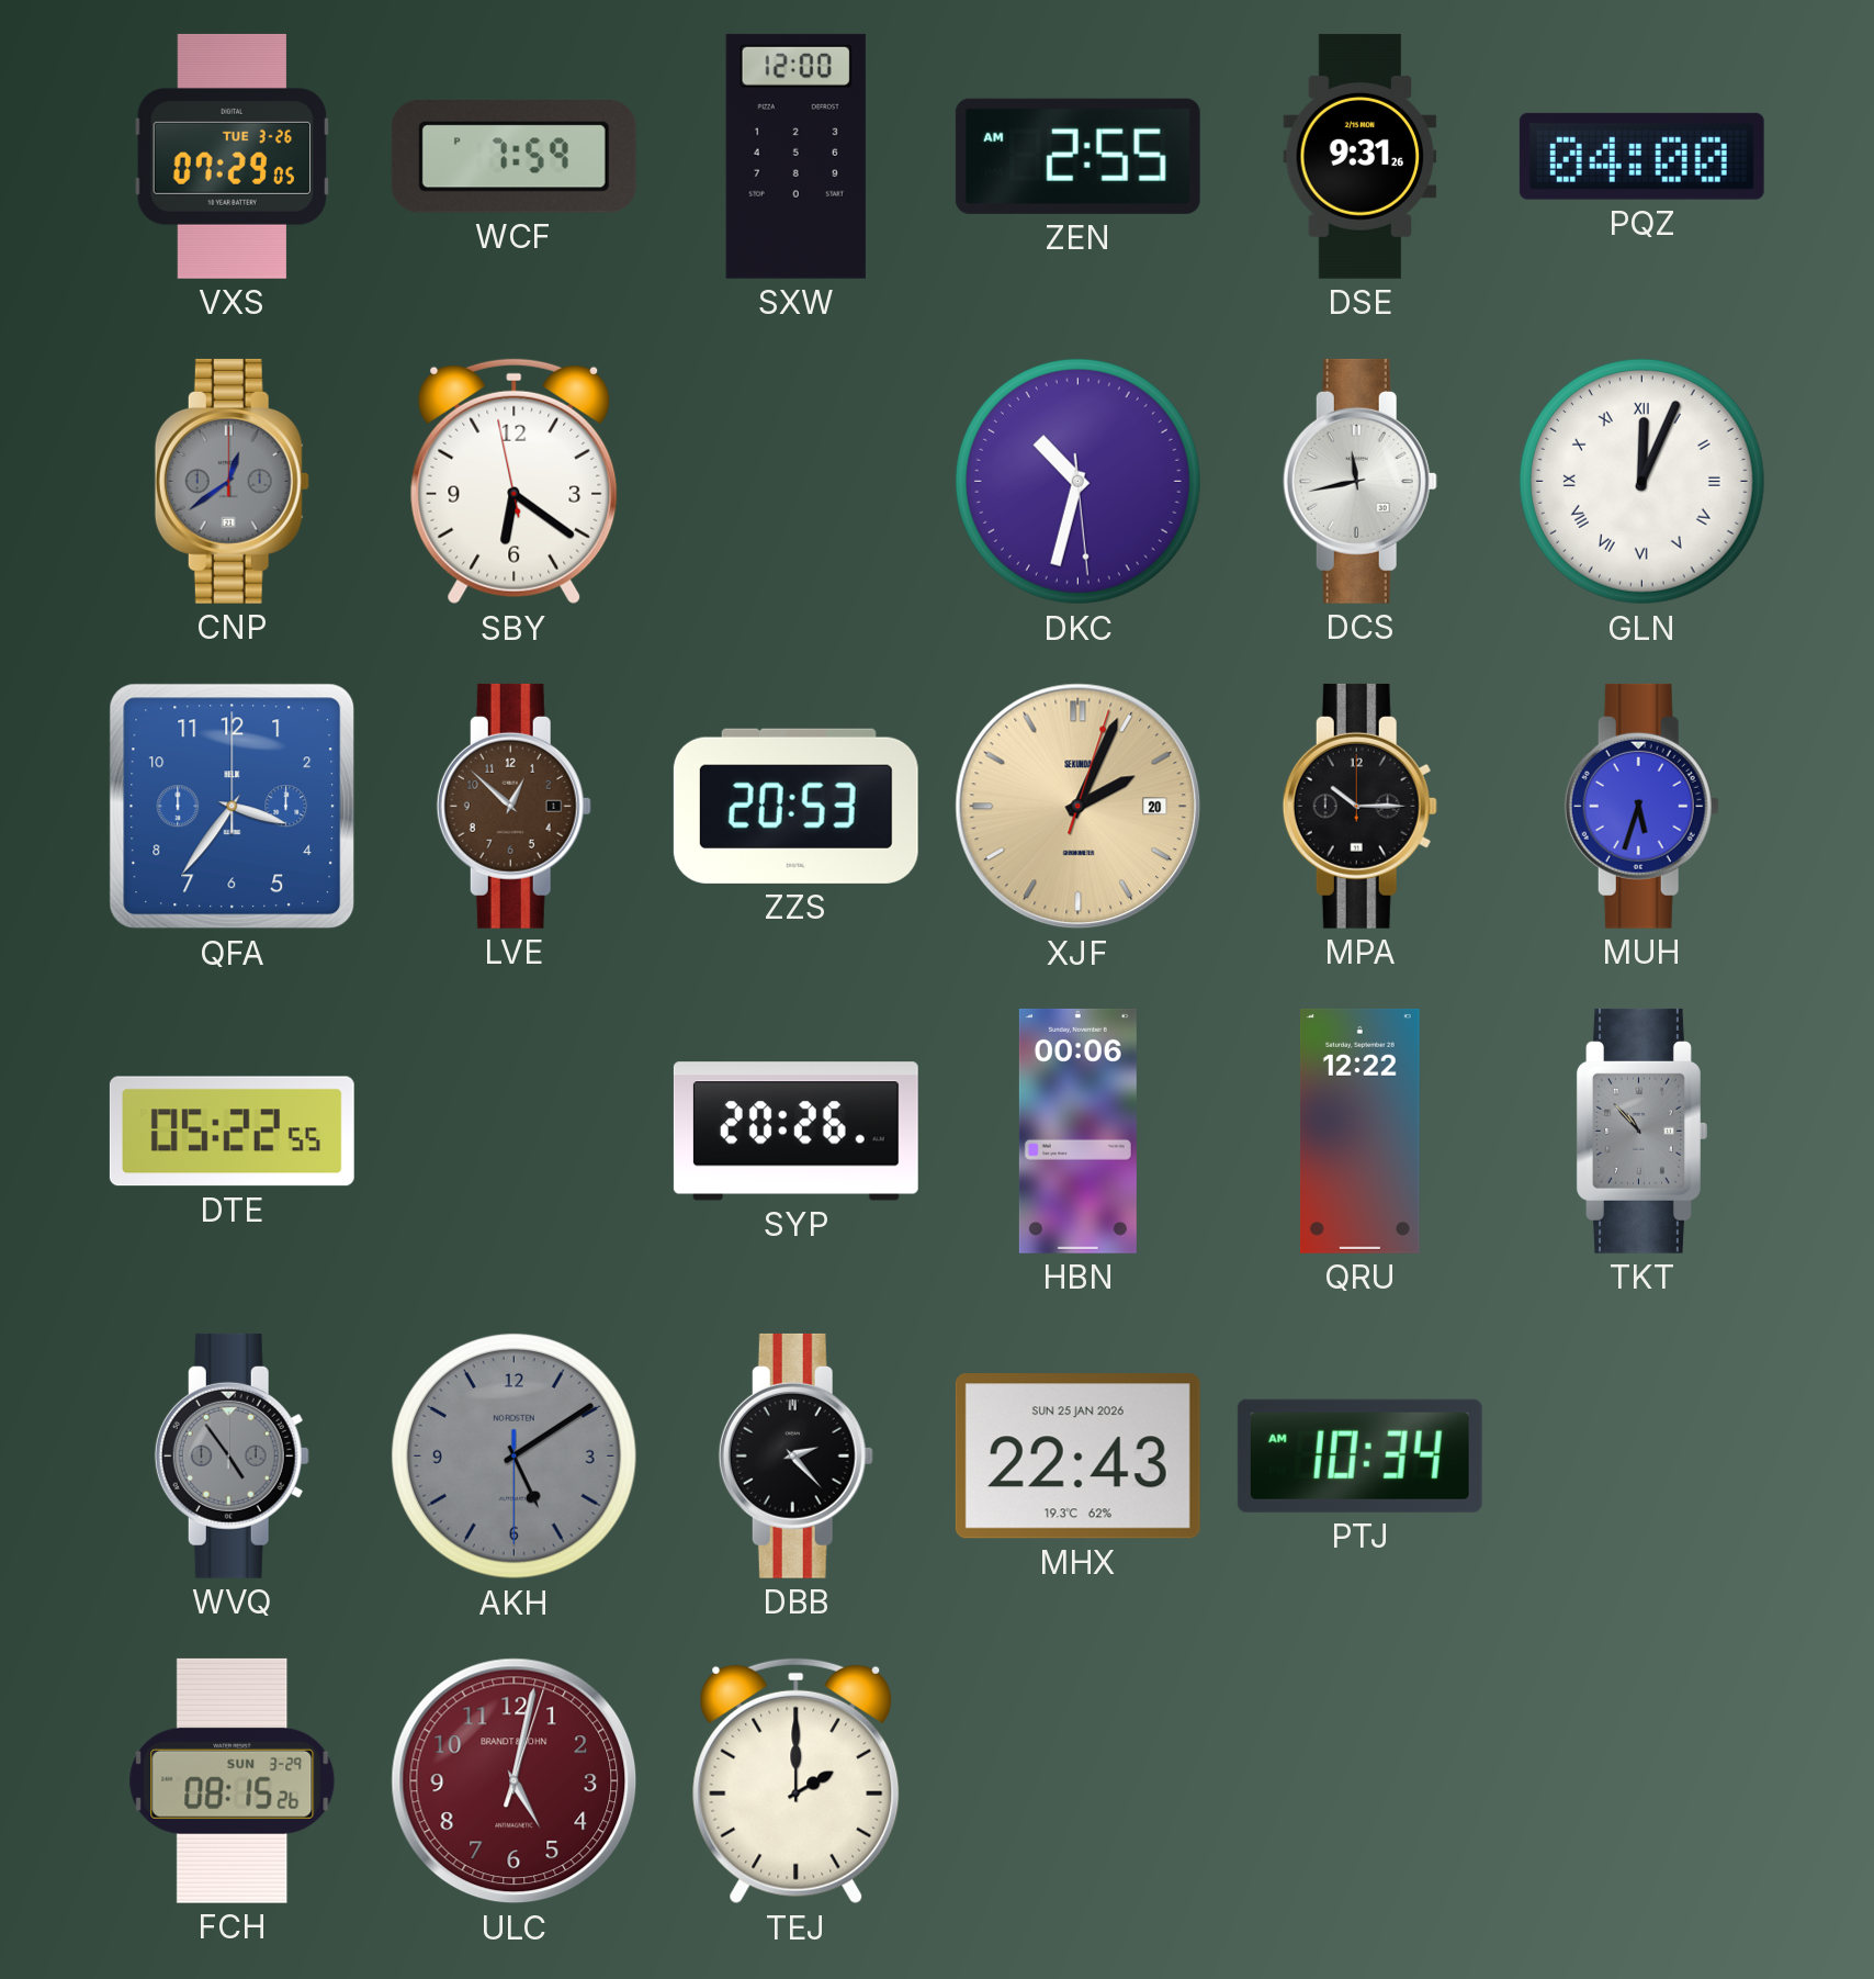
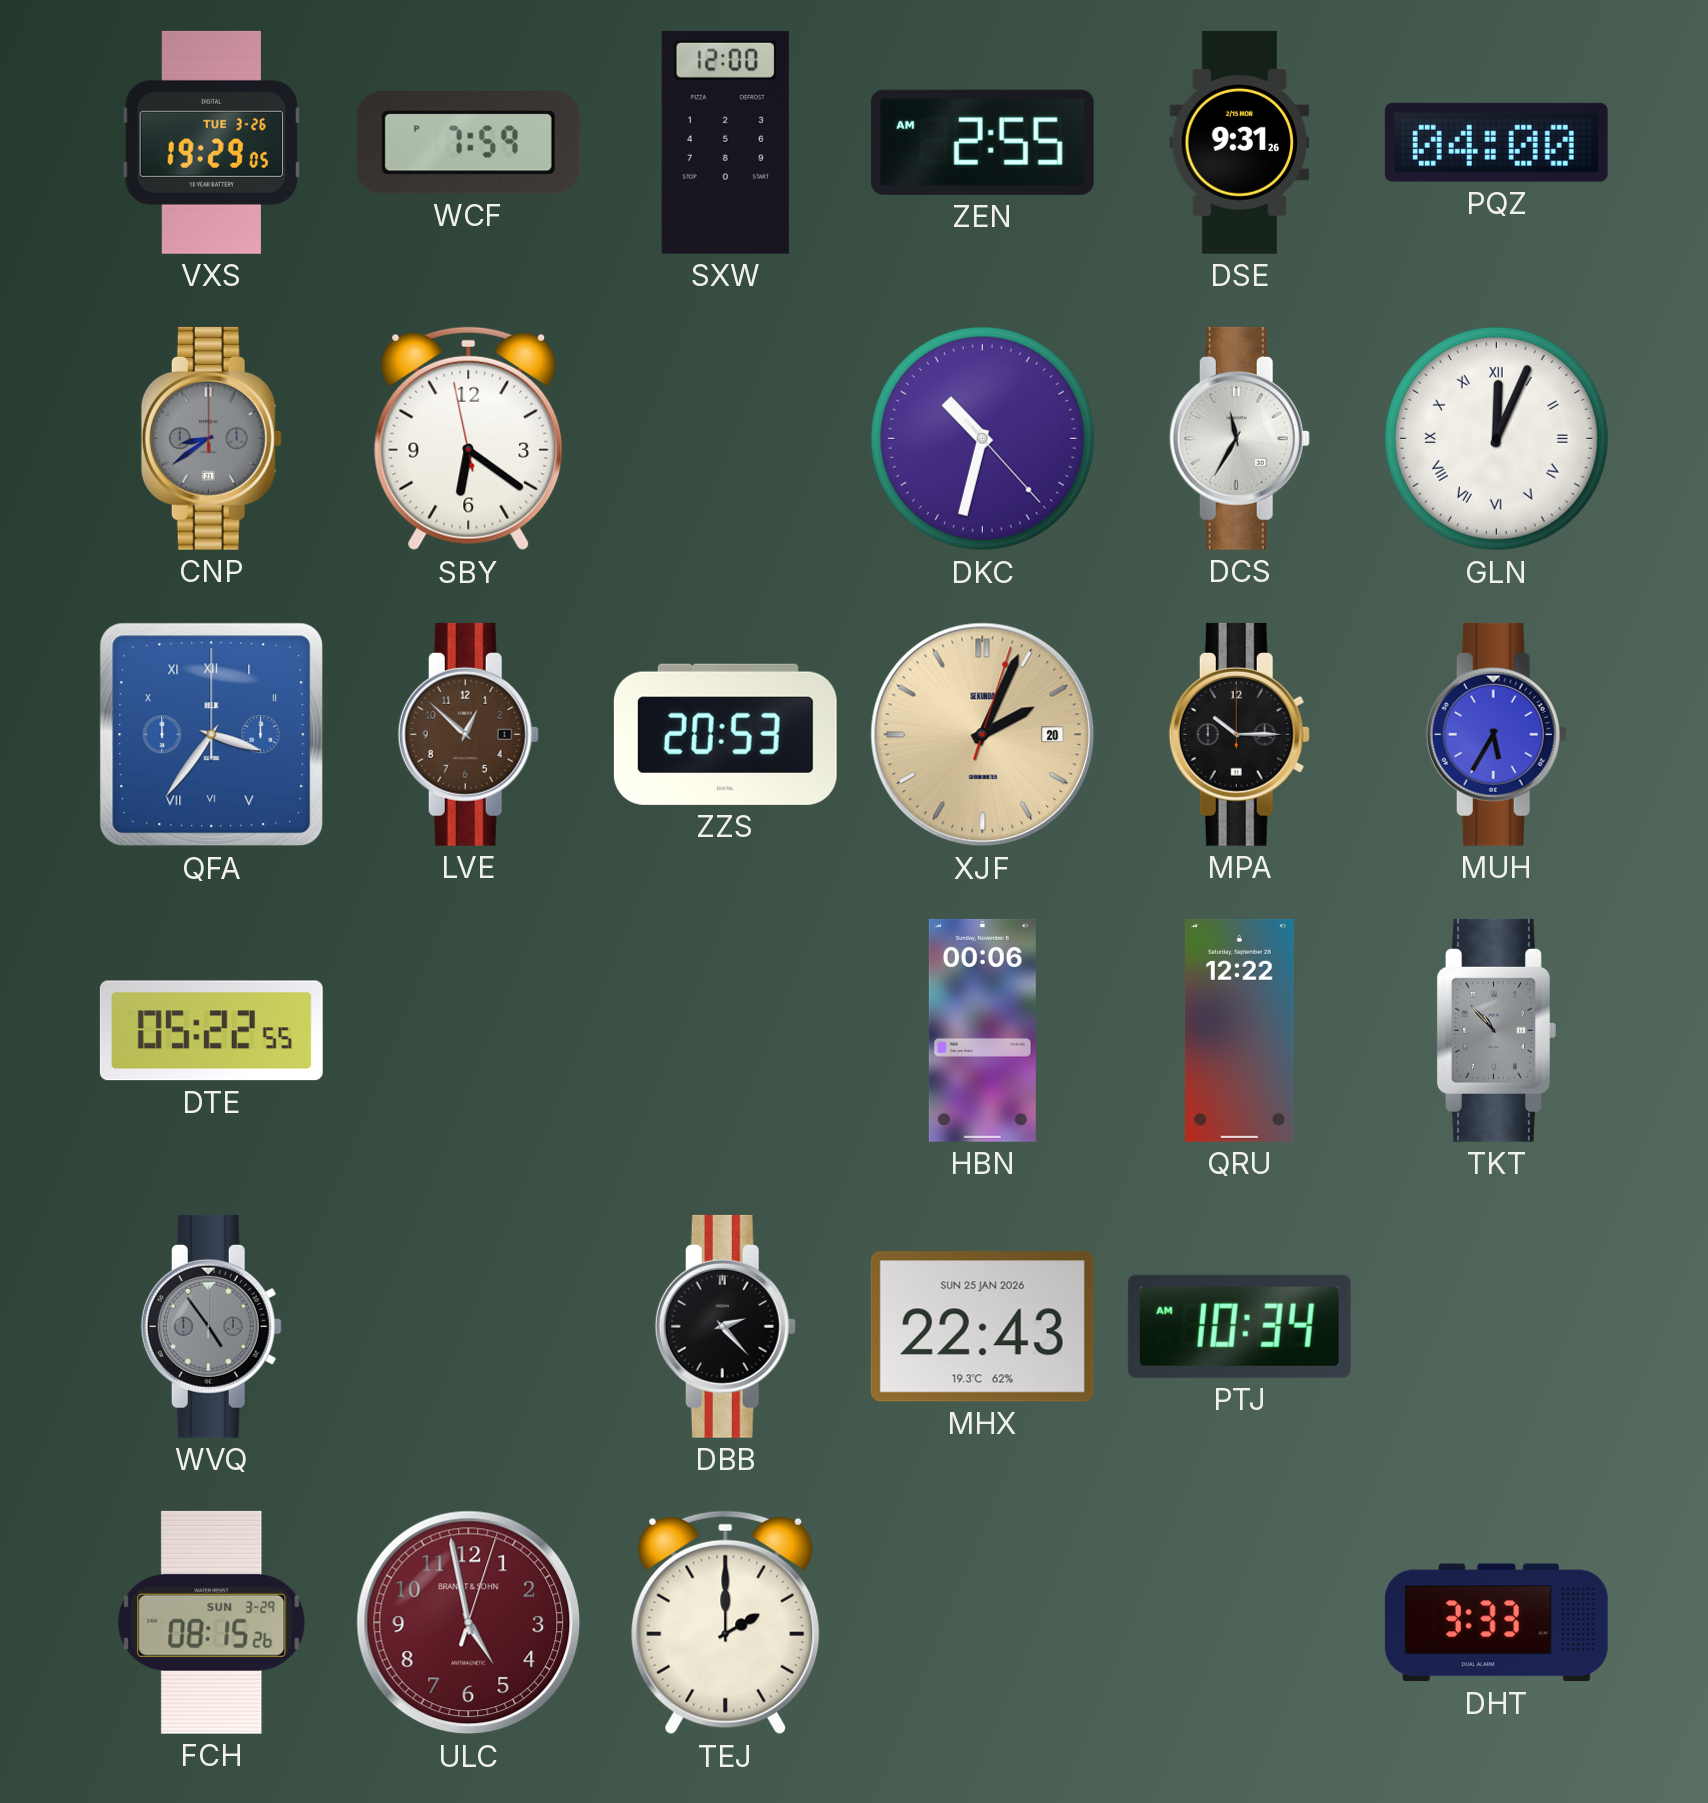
VXS: 07:29 -> 19:29 (212, 142)
CNP: 12:39 -> 8:39 (211, 438)
DKC: 10:32:29 -> 10:32:23 (982, 438)
DCS: 11:43 -> 11:35 (1239, 438)
QFA numerals: Arabic -> Roman (212, 735)
MUH: 5:33 -> 5:35 (1496, 734)
SYP: 20:26 -> none (795, 1132)
AKH: 5:09 -> none (513, 1455)
ULC: 5:02 -> 4:58 (469, 1623)
DHT: none -> 3:33 (1496, 1623)
